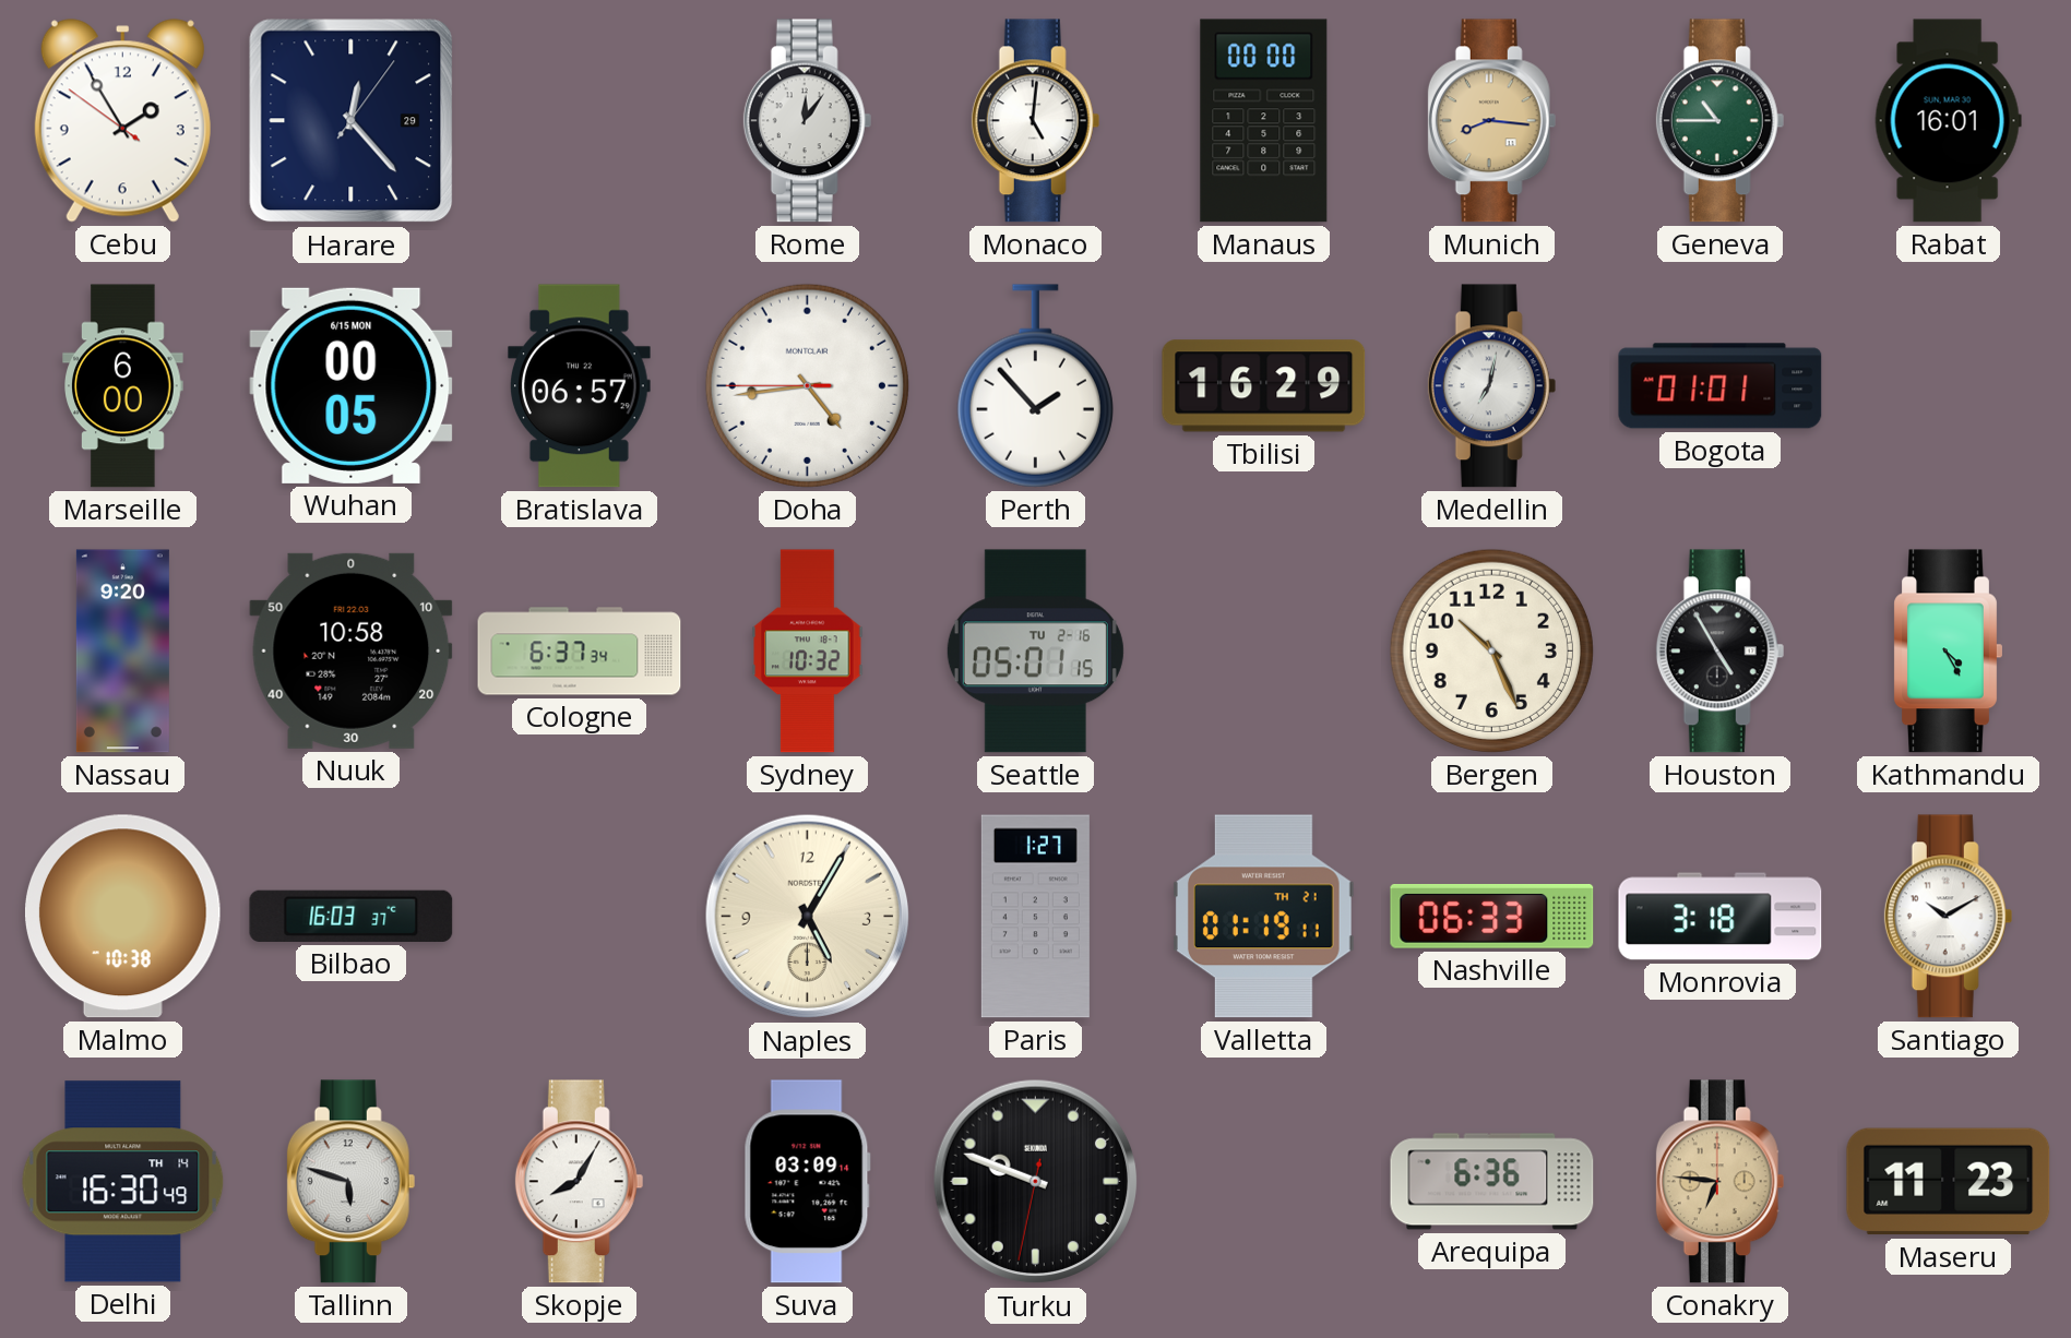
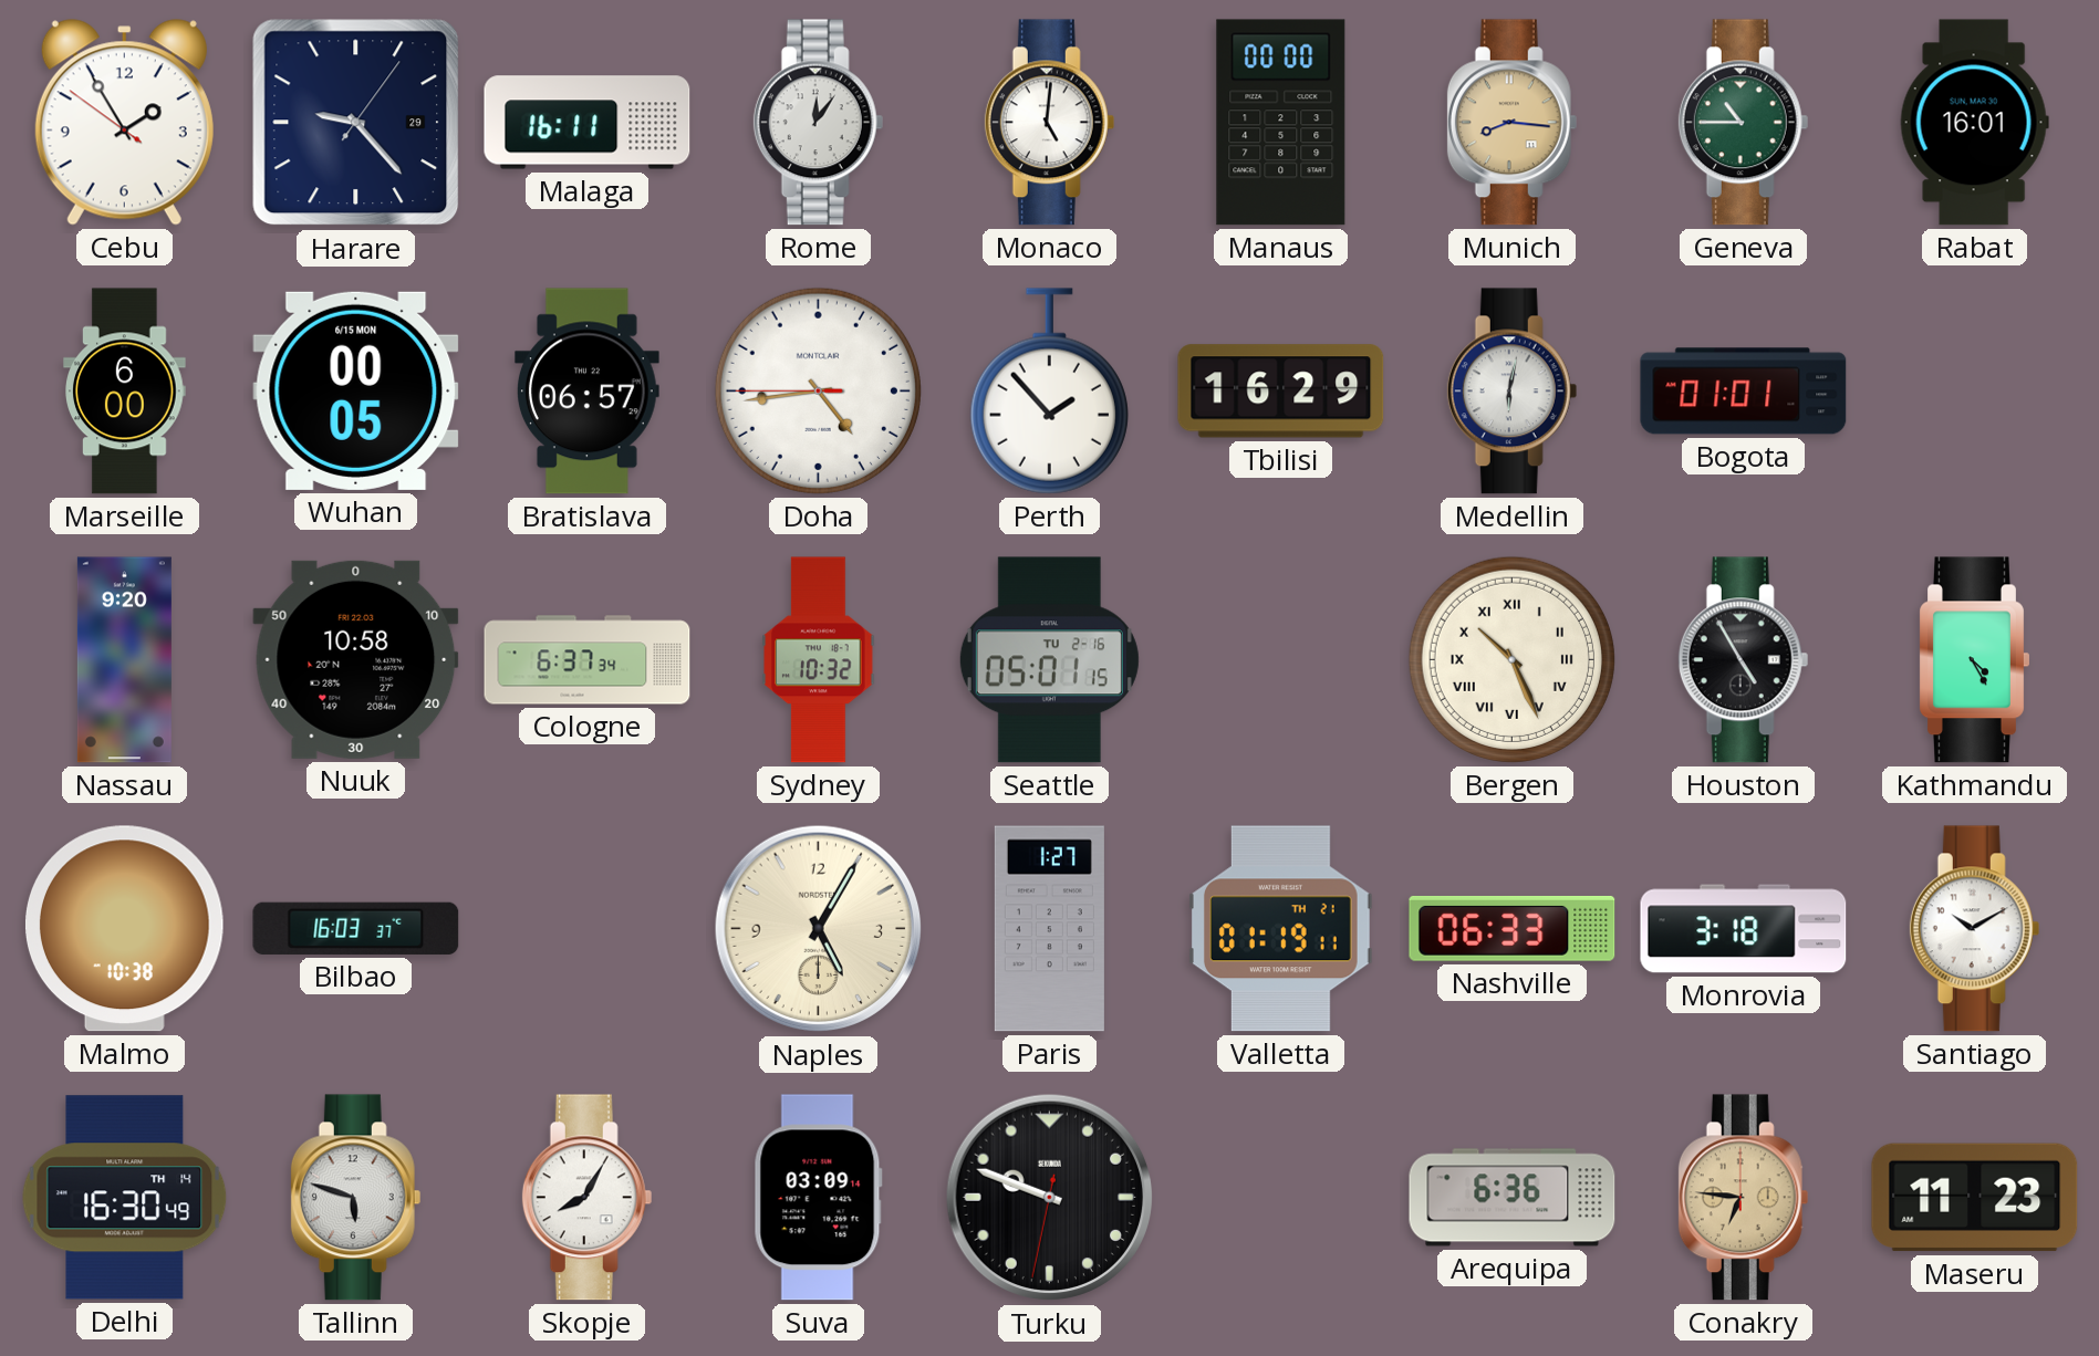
Harare: 12:23 -> 9:23 (356, 123)
Malaga: none -> 16:11 (588, 123)
Medellin: 7:02 -> 6:02 (1513, 392)
Bergen numerals: Arabic -> Roman (1511, 659)
